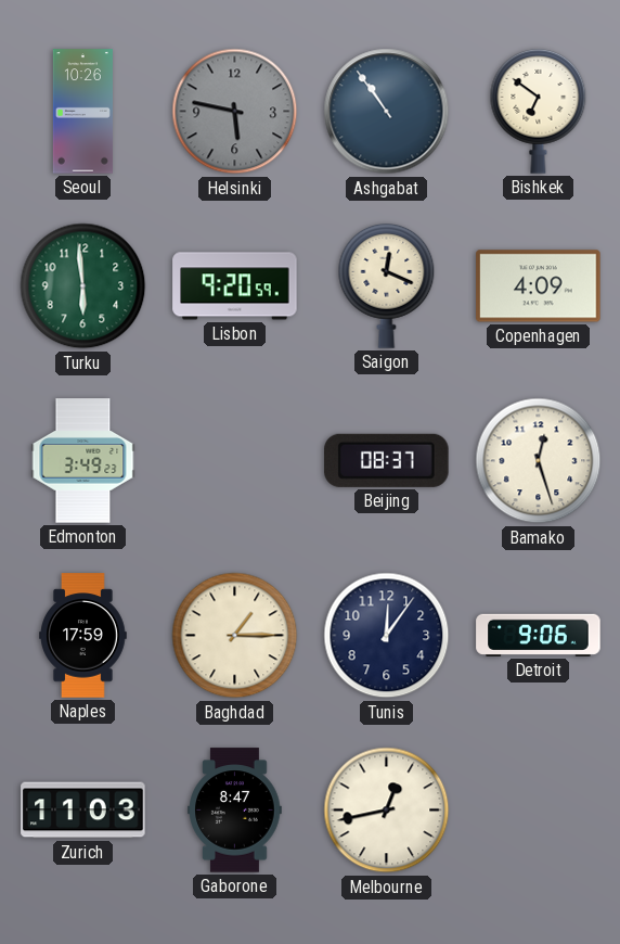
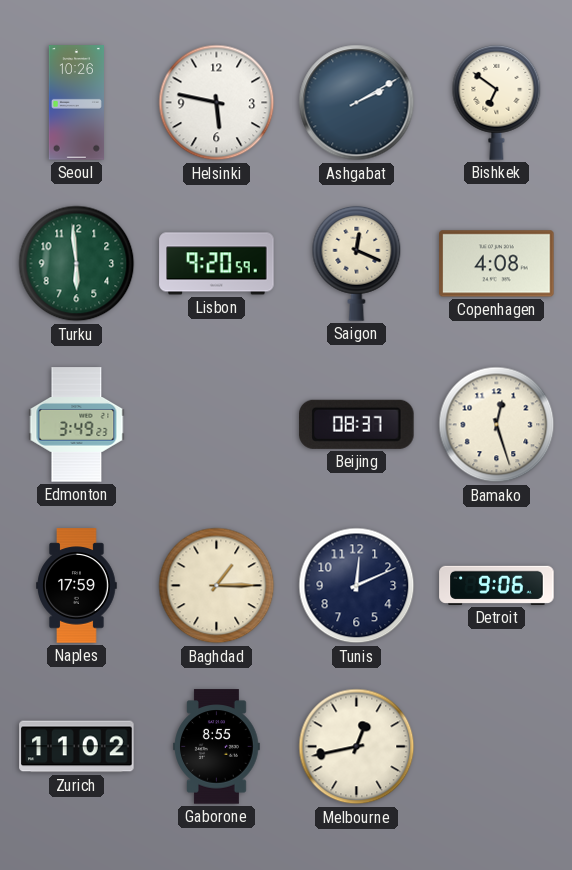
Helsinki dial: grey -> white (217, 103)
Ashgabat: 10:54 -> 2:10 (357, 103)
Copenhagen: 4:09 -> 4:08 (497, 264)
Tunis: 12:06 -> 12:11 (357, 586)
Zurich: 11:03 -> 11:02 (77, 747)
Gaborone: 8:47 -> 8:55 (217, 747)
